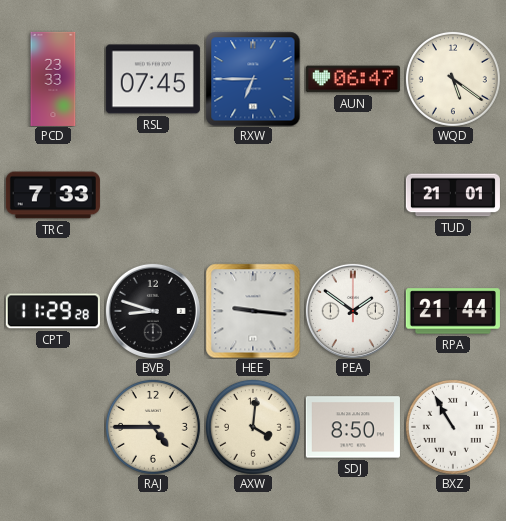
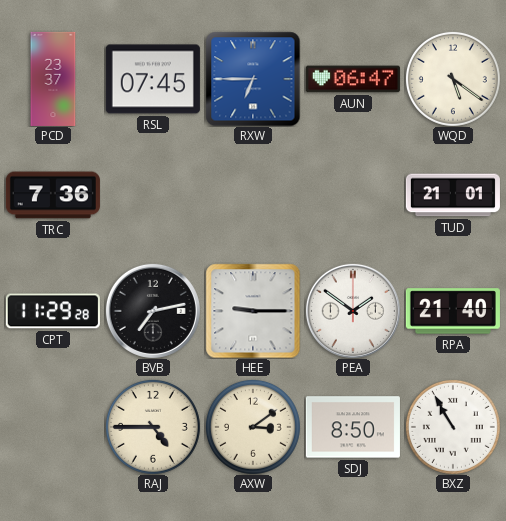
PCD: 23:33 -> 23:37 (53, 79)
TRC: 7:33 -> 7:36 (53, 195)
BVB: 8:48 -> 7:13 (153, 311)
HEE: 9:16 -> 9:15 (253, 311)
RPA: 21:44 -> 21:40 (453, 311)
AXW: 4:01 -> 3:09 (253, 427)
